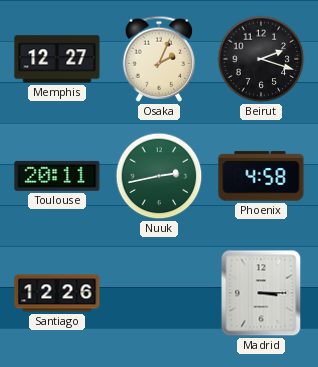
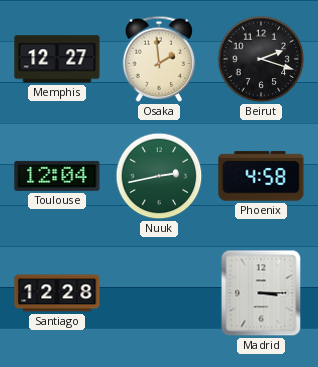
Osaka: 2:04 -> 1:59 (159, 59)
Toulouse: 20:11 -> 12:04 (57, 176)
Santiago: 12:26 -> 12:28 (57, 293)
